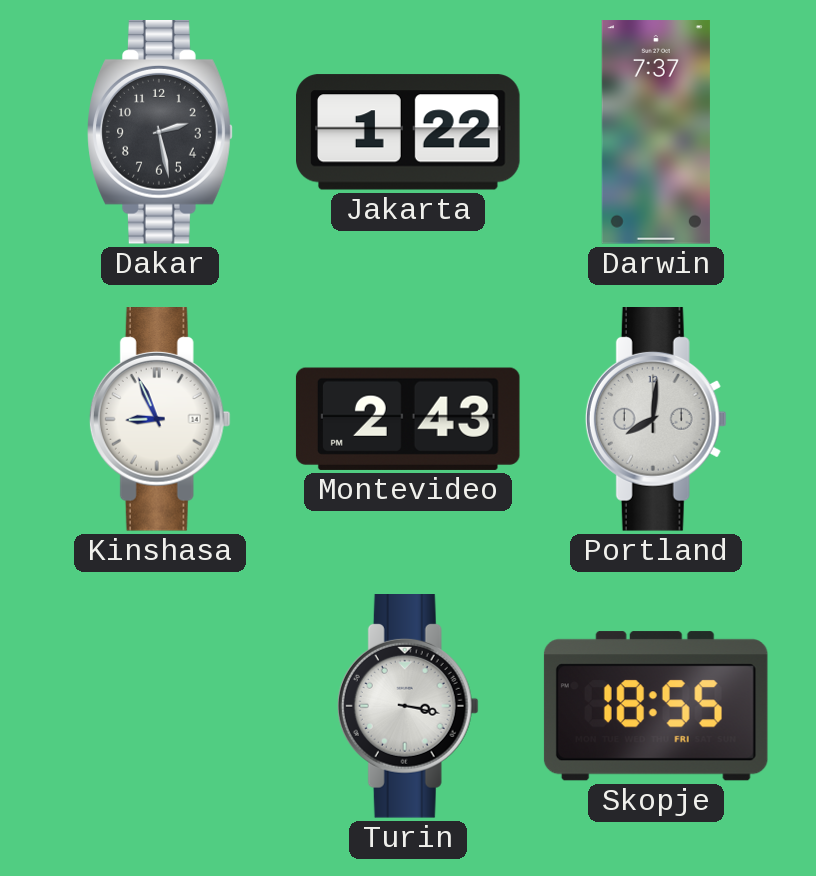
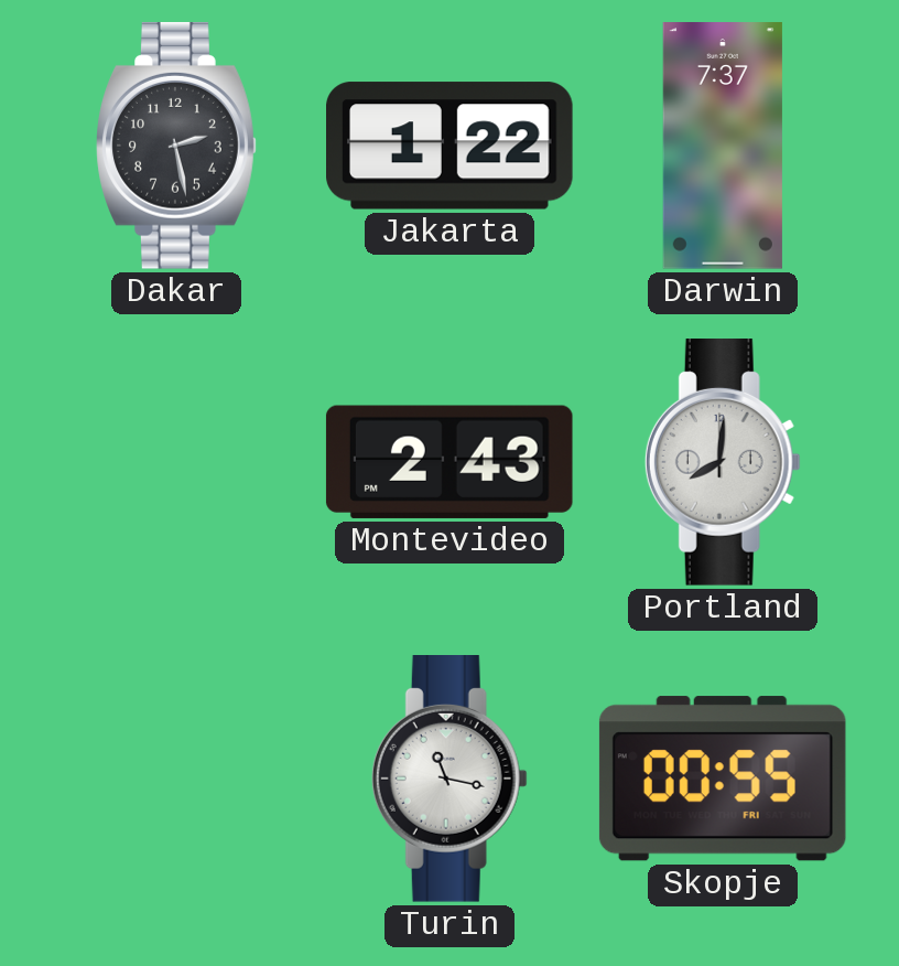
Kinshasa: 8:56 -> none (160, 420)
Turin: 3:17 -> 11:17 (450, 780)
Skopje: 18:55 -> 00:55 (723, 779)
